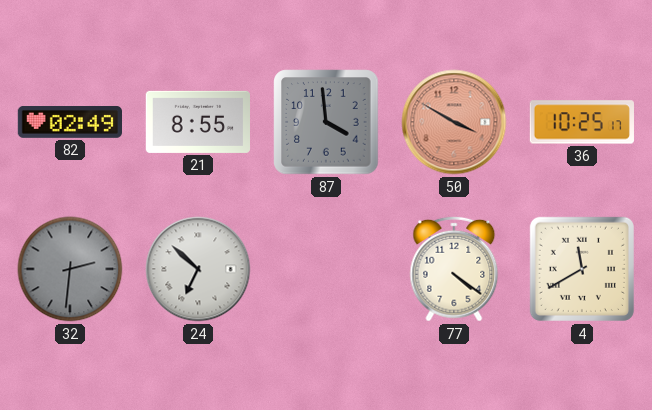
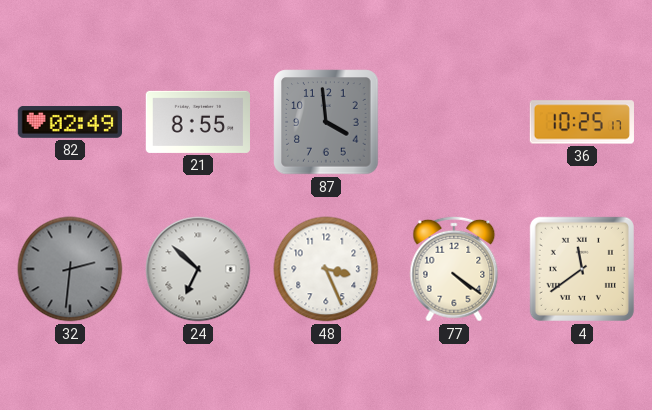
50: 3:50 -> none (454, 122)
48: none -> 3:26 (326, 269)
4: 11:40 -> 11:39 (582, 269)
